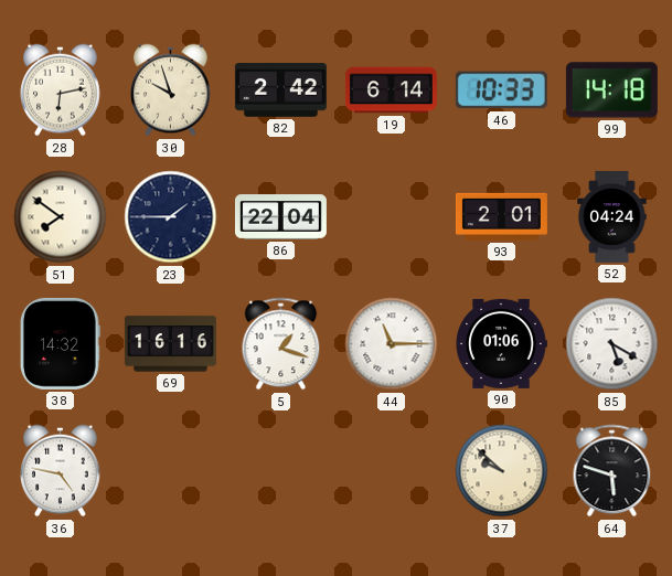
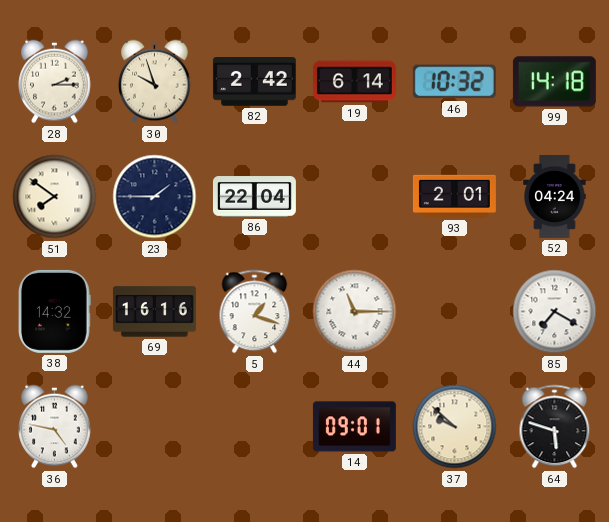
28: 6:13 -> 2:15 (55, 82)
46: 10:33 -> 10:32 (454, 82)
90: 01:06 -> none (501, 343)
85: 5:20 -> 7:20 (555, 312)
14: none -> 09:01 (354, 427)
